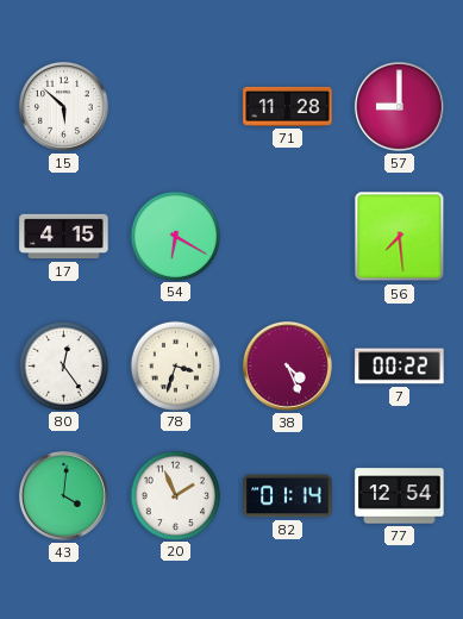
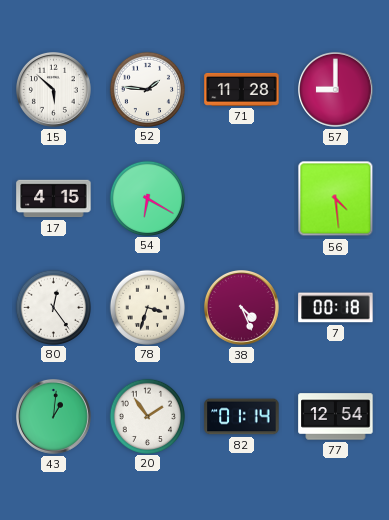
52: none -> 1:46 (147, 89)
56: 7:29 -> 4:29 (336, 199)
7: 00:22 -> 00:18 (336, 308)
43: 4:01 -> 1:01 (54, 417)
20: 1:56 -> 1:54 (147, 416)
